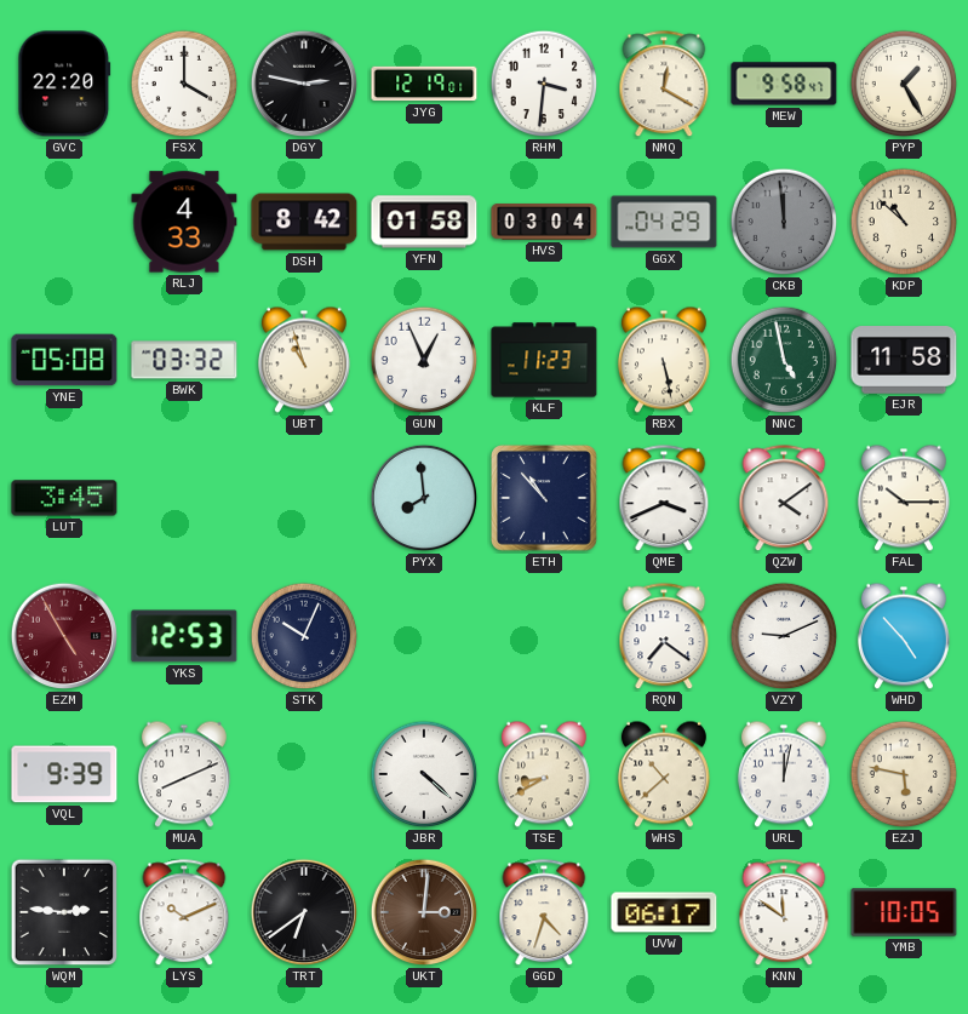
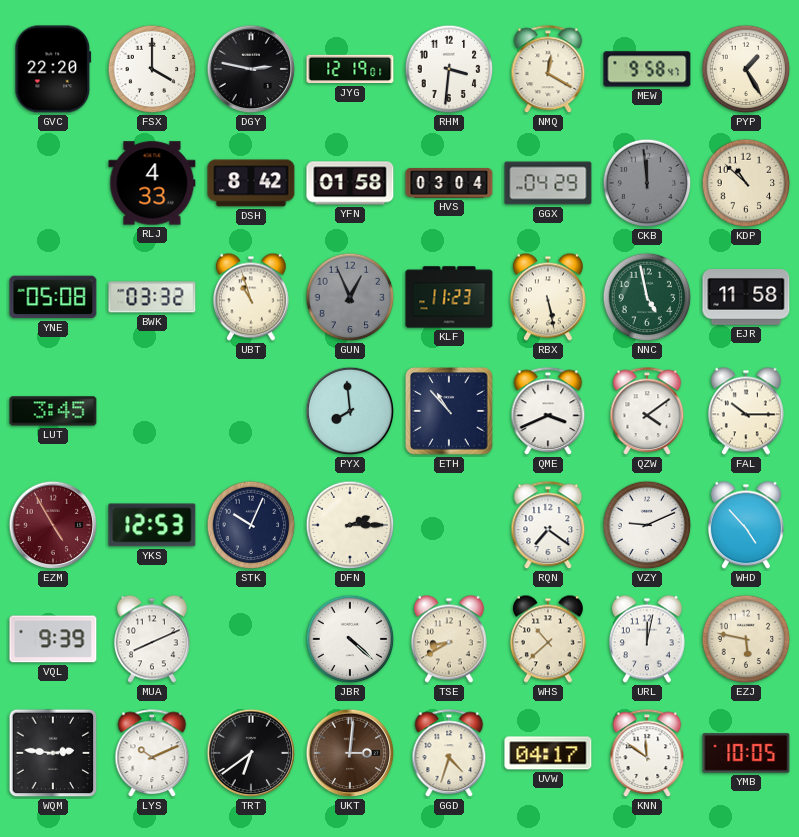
GUN dial: white -> grey (350, 297)
DFN: none -> 2:15 (350, 525)
UVW: 06:17 -> 04:17 (548, 753)
